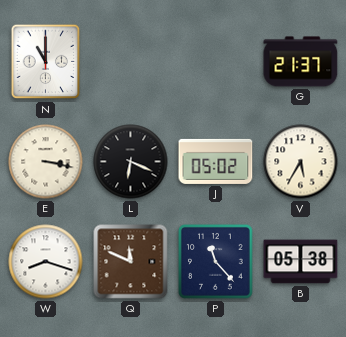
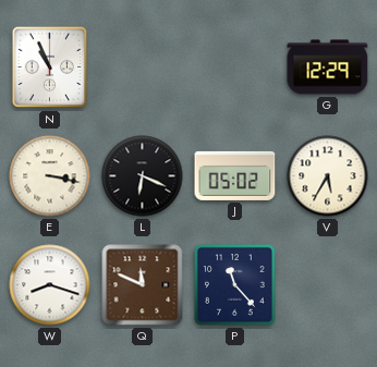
N: 11:00 -> 10:56 (50, 68)
G: 21:37 -> 12:29 (328, 68)
B: 05:38 -> none (301, 262)
